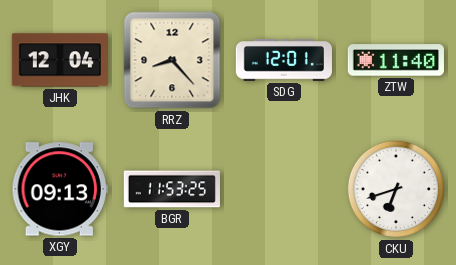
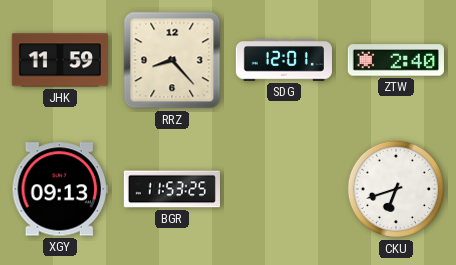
JHK: 12:04 -> 11:59 (60, 60)
ZTW: 11:40 -> 2:40 (396, 60)
